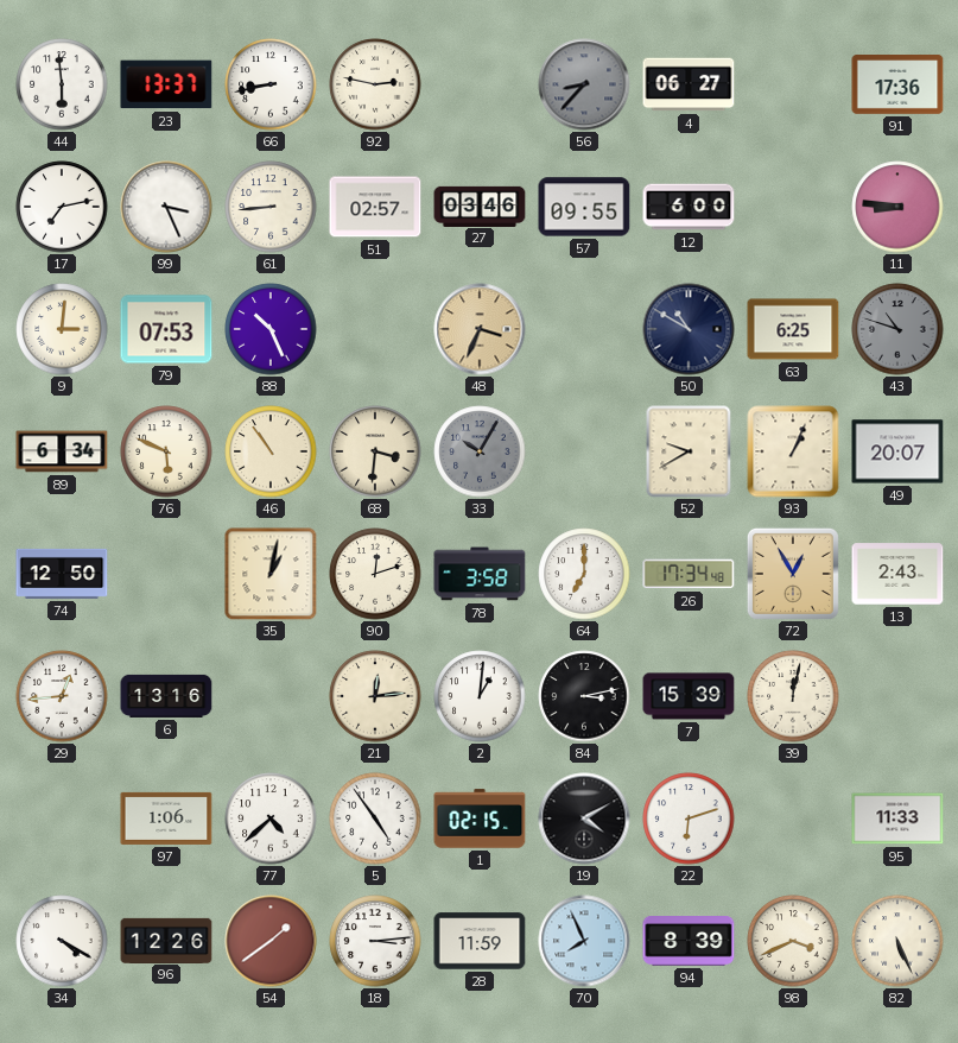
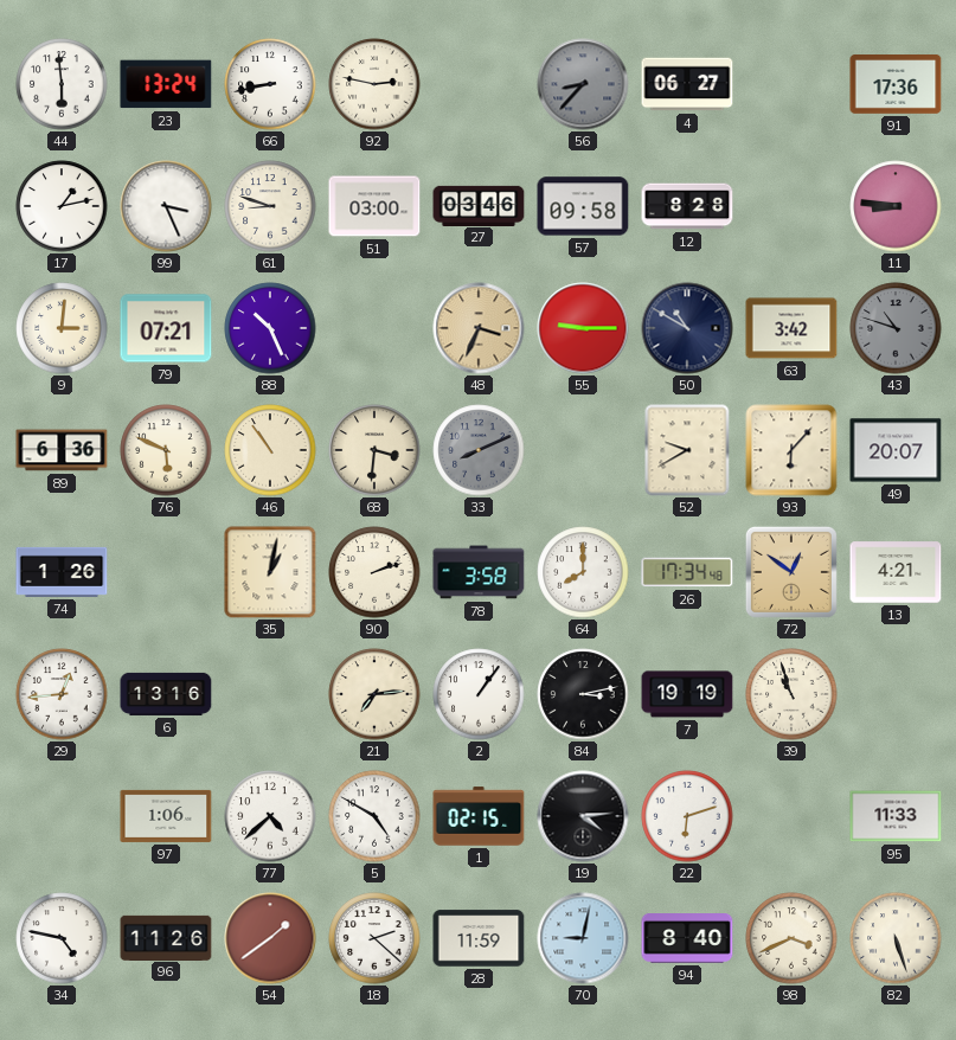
23: 13:37 -> 13:24 (166, 84)
17: 7:13 -> 1:13 (62, 206)
61: 8:44 -> 8:48 (270, 206)
51: 02:57 -> 03:00 (374, 206)
57: 09:55 -> 09:58 (583, 206)
12: 6:00 -> 8:28 (687, 206)
79: 07:53 -> 07:21 (166, 328)
55: none -> 9:15 (583, 328)
63: 6:25 -> 3:42 (791, 328)
89: 6:34 -> 6:36 (62, 450)
33: 10:05 -> 8:11 (479, 450)
93: 1:04 -> 6:07 (791, 450)
74: 12:50 -> 1:26 (62, 572)
90: 12:12 -> 2:12 (374, 572)
64: 7:00 -> 8:00 (583, 572)
72: 12:55 -> 12:51 (791, 572)
13: 2:43 -> 4:21 (896, 572)
21: 12:14 -> 7:14 (374, 694)
2: 1:01 -> 1:06 (479, 694)
7: 15:39 -> 19:19 (687, 694)
39: 12:02 -> 10:57 (791, 694)
5: 4:54 -> 4:50 (374, 816)
19: 4:10 -> 4:14 (583, 816)
34: 4:20 -> 4:47 (62, 938)
96: 12:26 -> 11:26 (166, 937)
18: 3:14 -> 2:22 (374, 938)
70: 7:56 -> 9:02 (583, 938)
94: 8:39 -> 8:40 (687, 939)
82: 5:26 -> 5:27 (896, 938)
